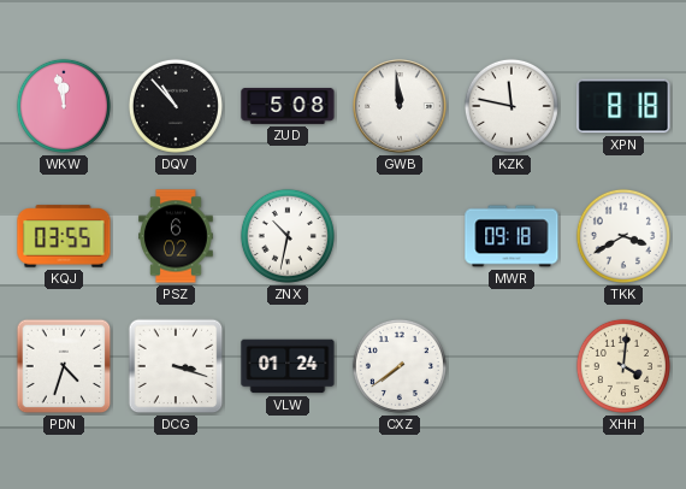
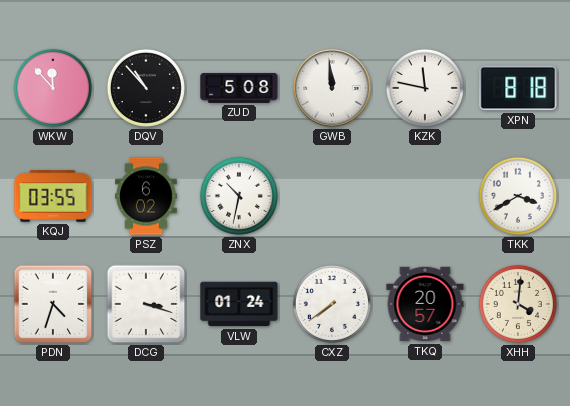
WKW: 11:58 -> 11:53 (53, 88)
MWR: 09:18 -> none (511, 236)
TKQ: none -> 20:57 (425, 304)
